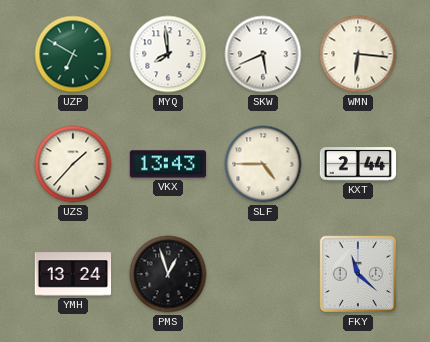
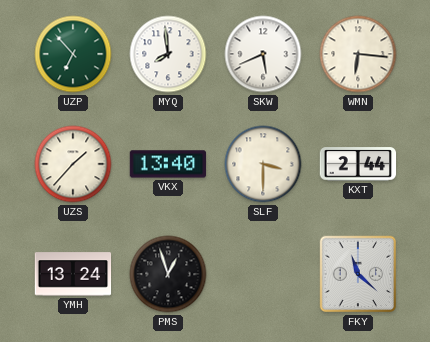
UZP: 6:50 -> 6:53 (73, 54)
VKX: 13:43 -> 13:40 (168, 164)
SLF: 4:45 -> 3:30 (263, 164)
